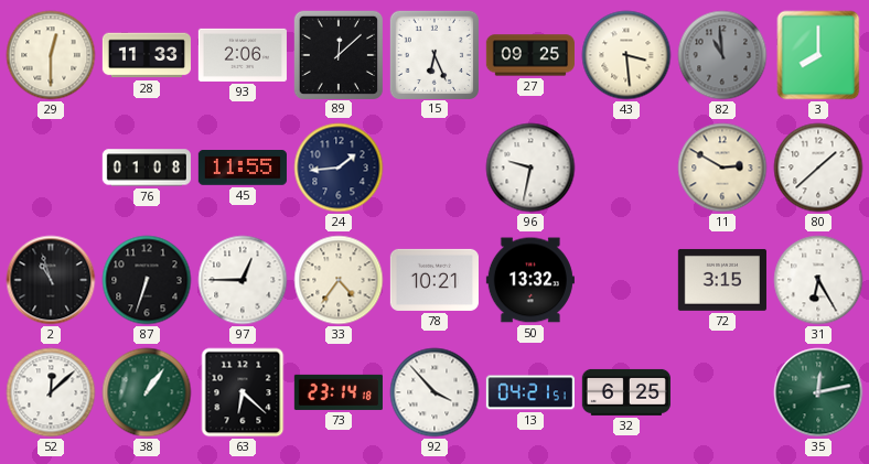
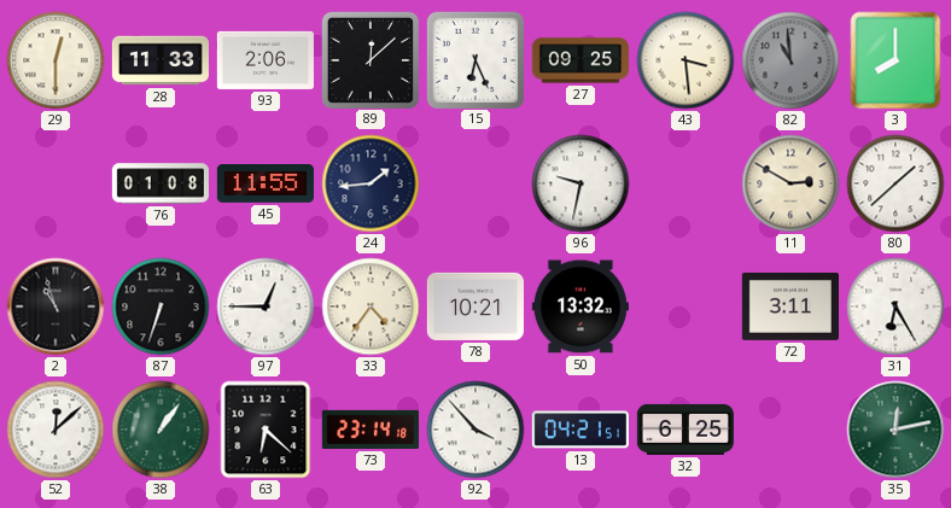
72: 3:15 -> 3:11 (790, 306)
